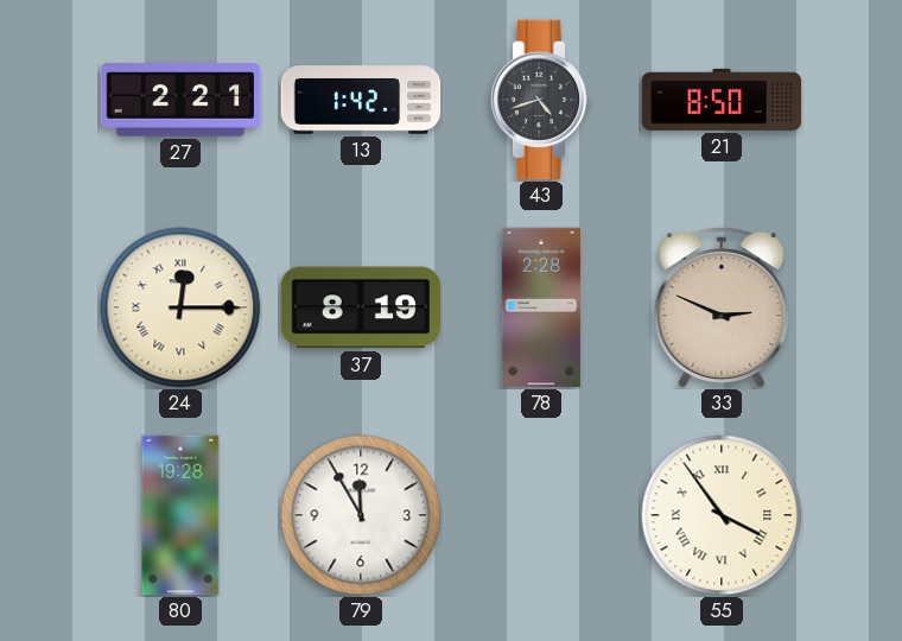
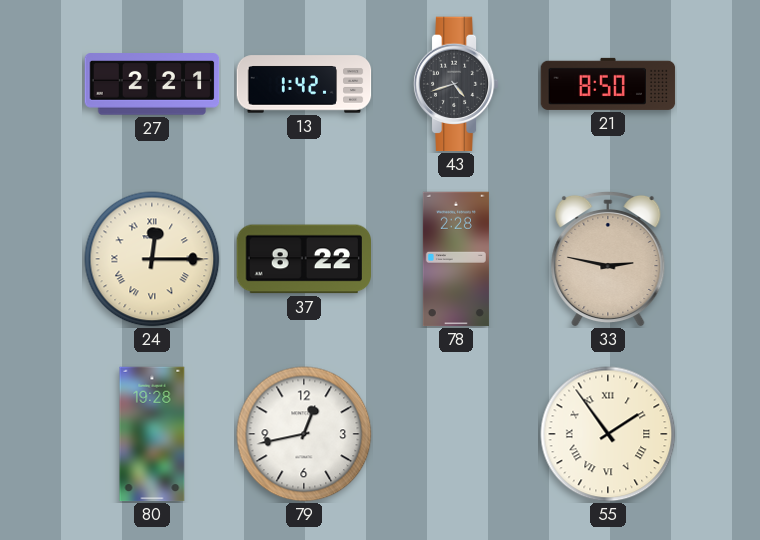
37: 8:19 -> 8:22 (303, 259)
33: 2:49 -> 2:47 (608, 259)
79: 11:55 -> 12:43 (304, 434)
55: 3:54 -> 1:54 (608, 434)
